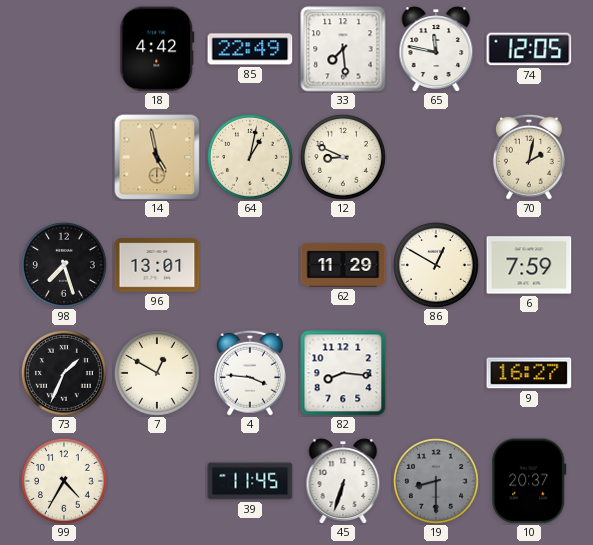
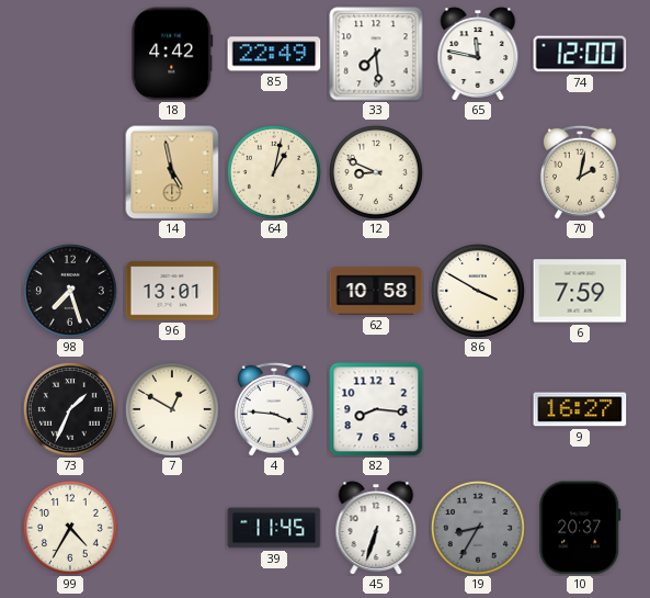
74: 12:05 -> 12:00 (580, 54)
62: 11:29 -> 10:58 (376, 291)
86: 12:50 -> 3:50 (478, 291)
19: 8:30 -> 8:35 (478, 528)
